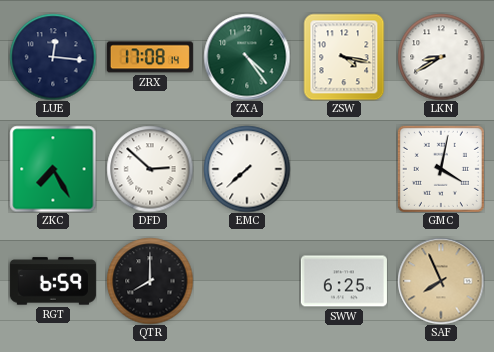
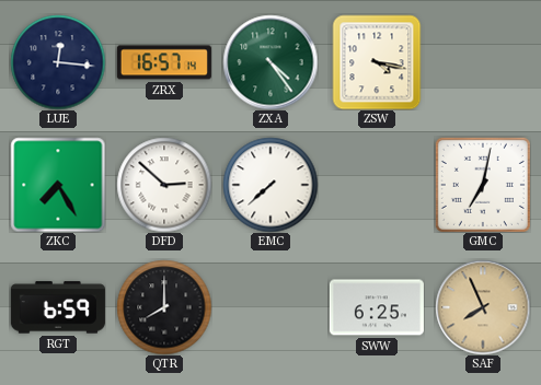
ZRX: 17:08 -> 16:57 (164, 62)
LKN: 8:40 -> none (441, 57)
GMC: 4:02 -> 7:02 (483, 185)
